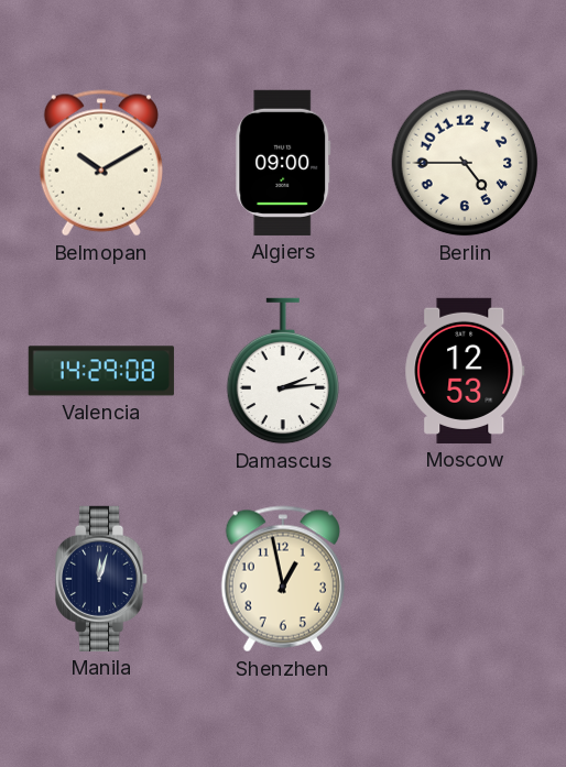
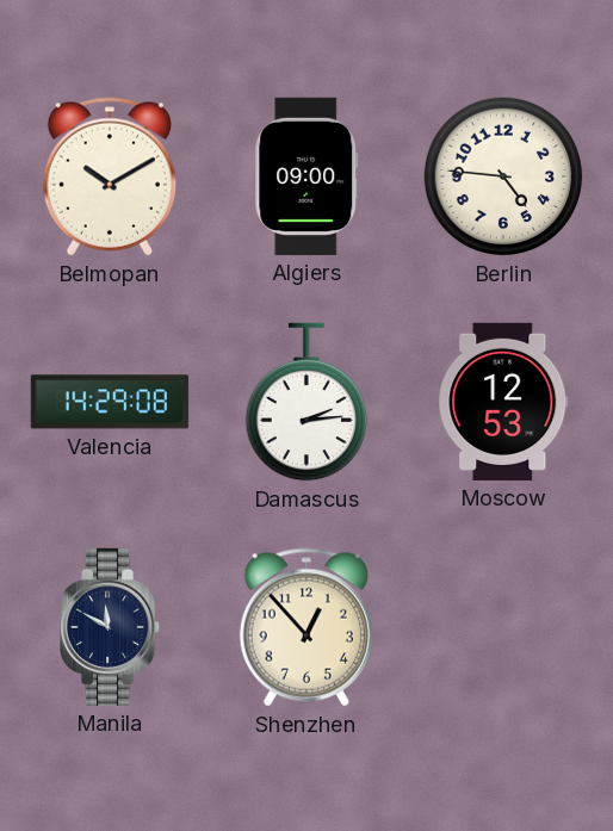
Berlin: 4:45 -> 4:46 (503, 176)
Manila: 12:03 -> 11:50 (111, 627)
Shenzhen: 12:58 -> 12:53 (306, 627)
